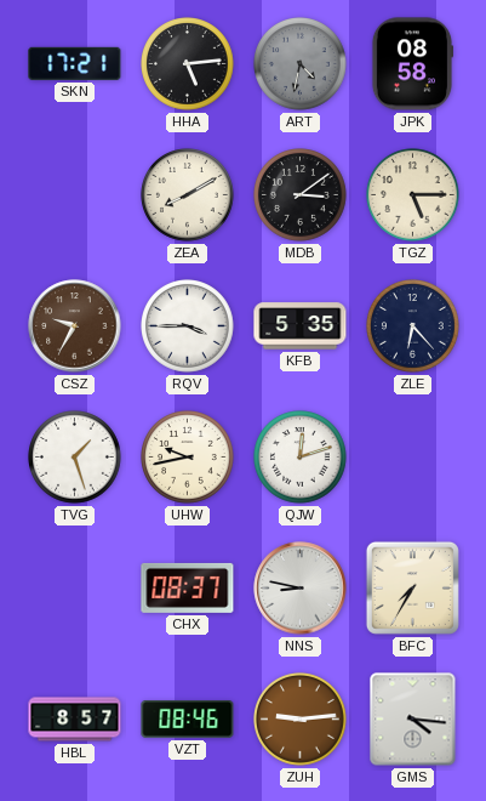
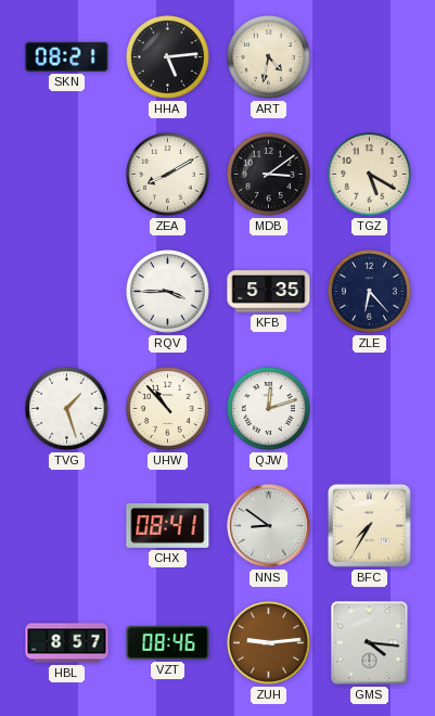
SKN: 17:21 -> 08:21 (67, 56)
ART dial: grey -> cream (269, 57)
JPK: 08:58 -> none (411, 64)
TGZ: 5:15 -> 5:20 (370, 175)
CSZ: 9:35 -> none (75, 326)
UHW: 9:43 -> 10:53 (168, 409)
CHX: 08:37 -> 08:41 (168, 525)
NNS: 8:47 -> 8:51 (269, 526)
